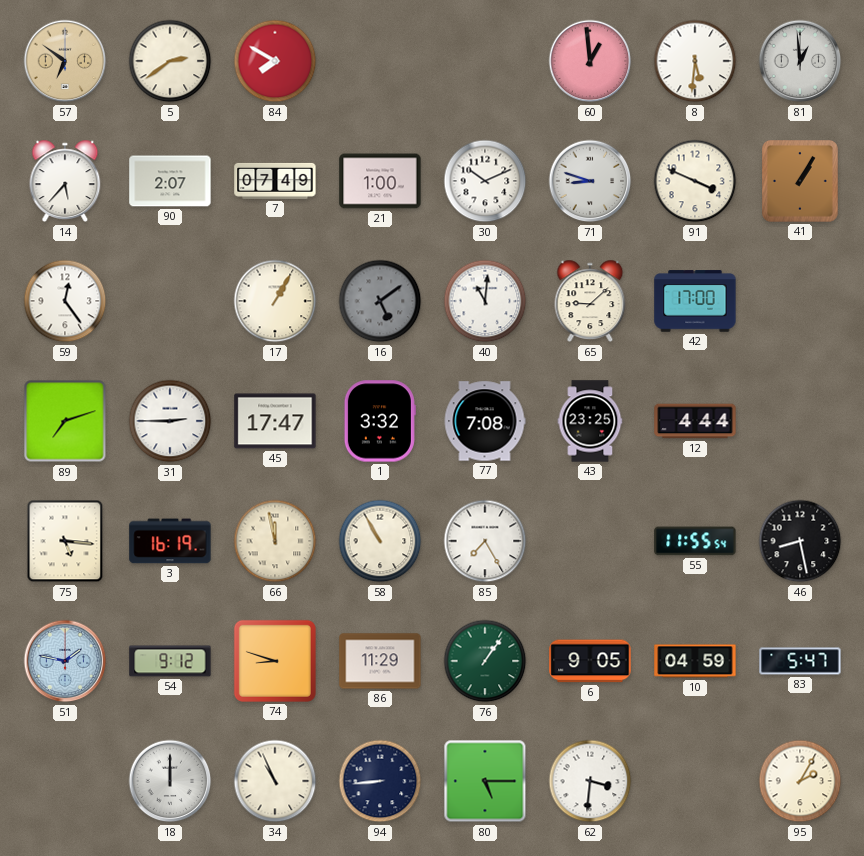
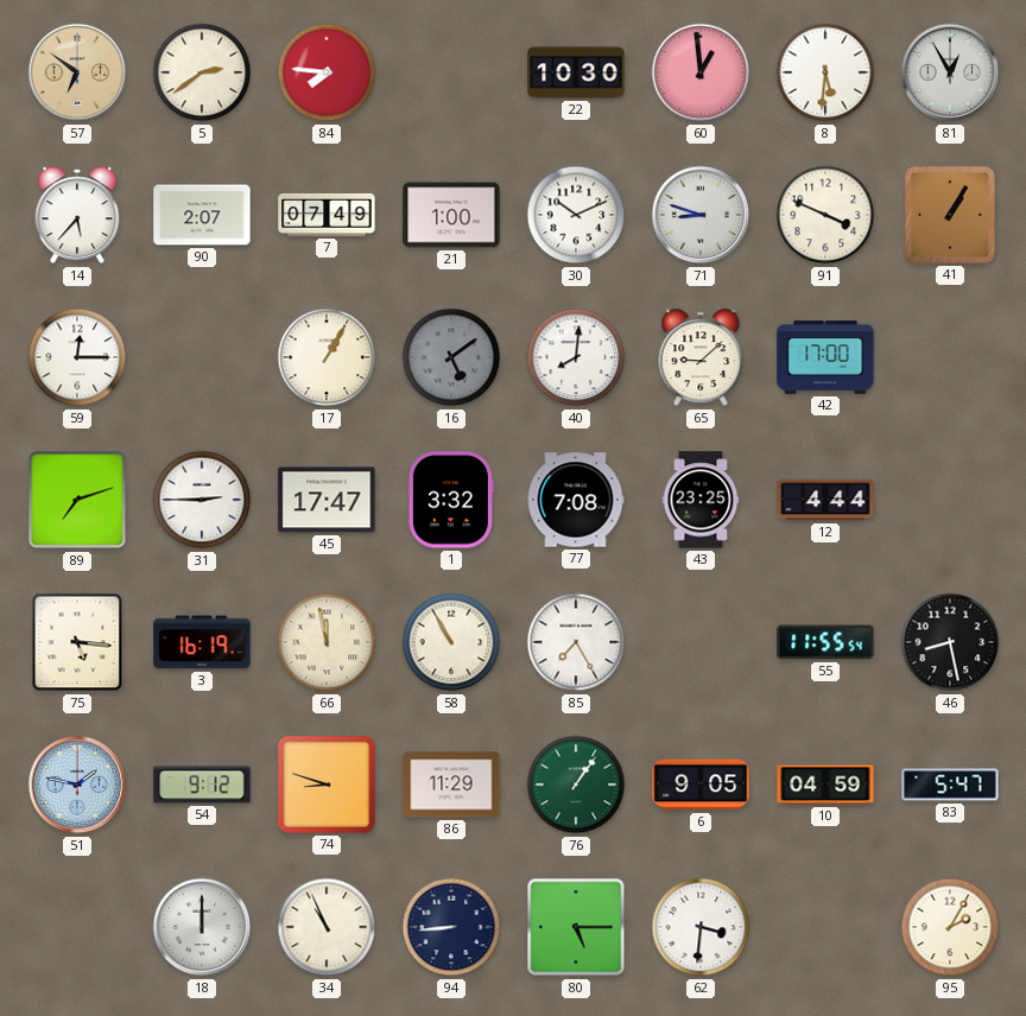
84: 7:50 -> 7:46 (327, 72)
22: none -> 10:30 (576, 72)
81: 12:59 -> 12:55 (950, 72)
59: 12:24 -> 12:15 (77, 357)
40: 11:01 -> 8:01 (576, 357)
